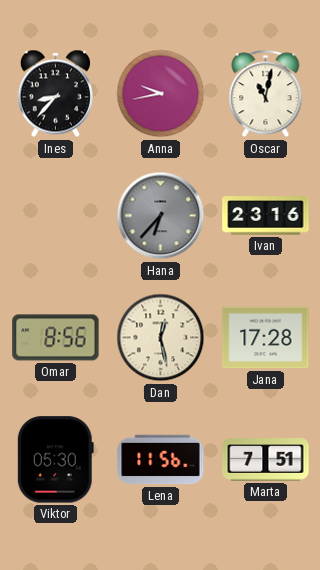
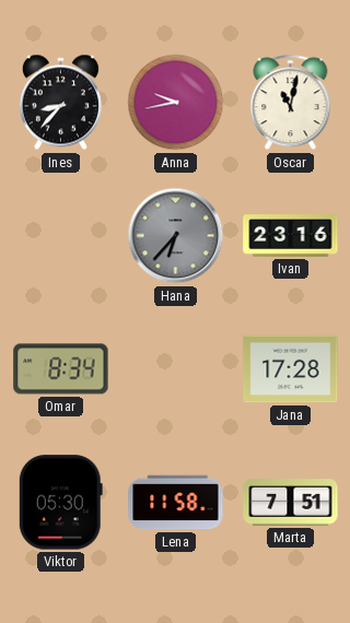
Omar: 8:56 -> 8:34 (61, 369)
Dan: 12:28 -> none (161, 338)
Lena: 11:56 -> 11:58 (176, 503)
